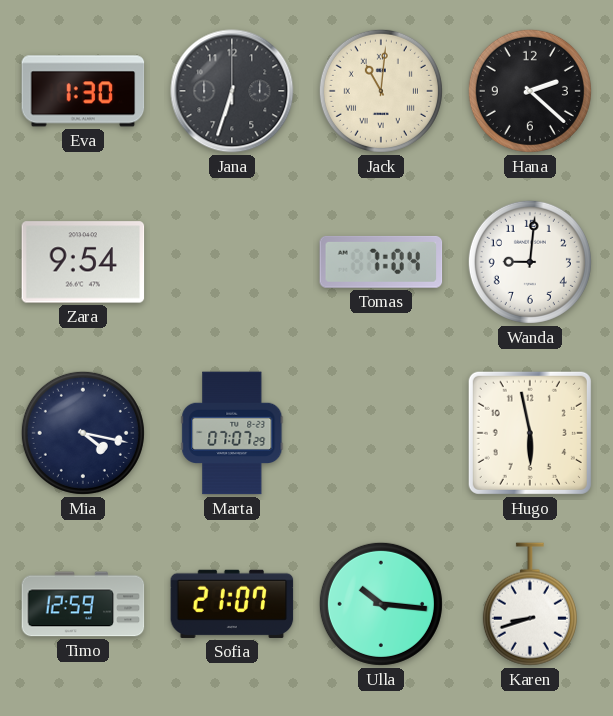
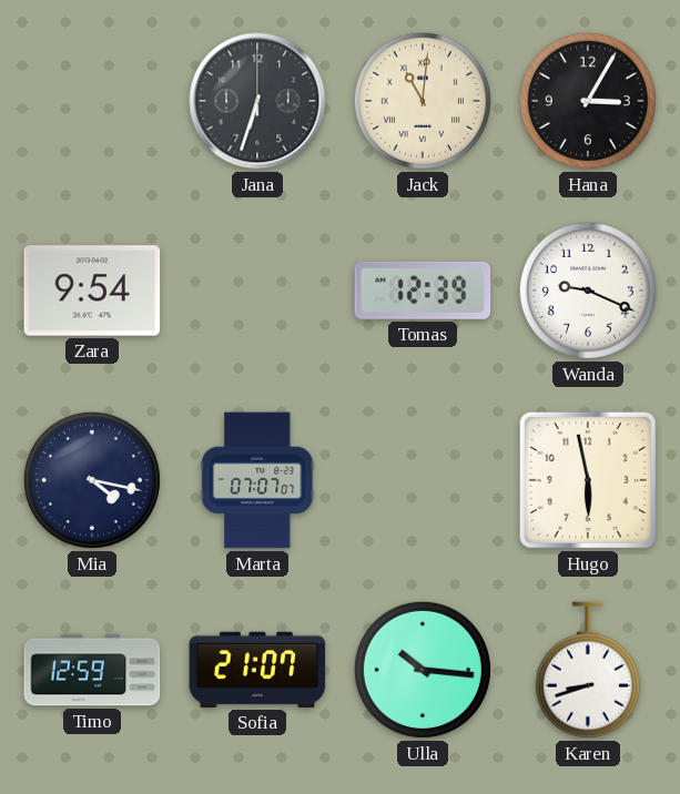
Eva: 1:30 -> none (83, 91)
Hana: 2:22 -> 3:05 (588, 101)
Tomas: 7:04 -> 12:39 (423, 291)
Wanda: 9:01 -> 9:19 (588, 291)
Marta: 07:07:29 -> 07:07:07 (257, 480)
